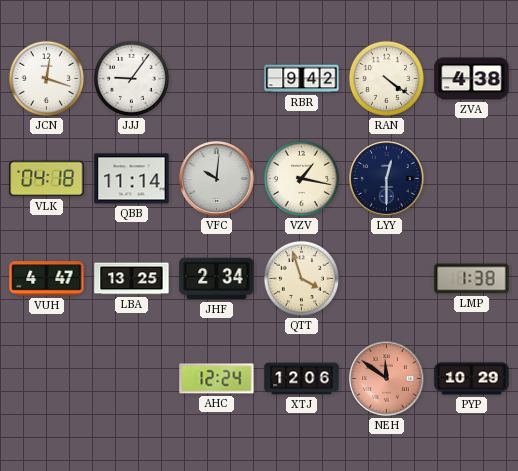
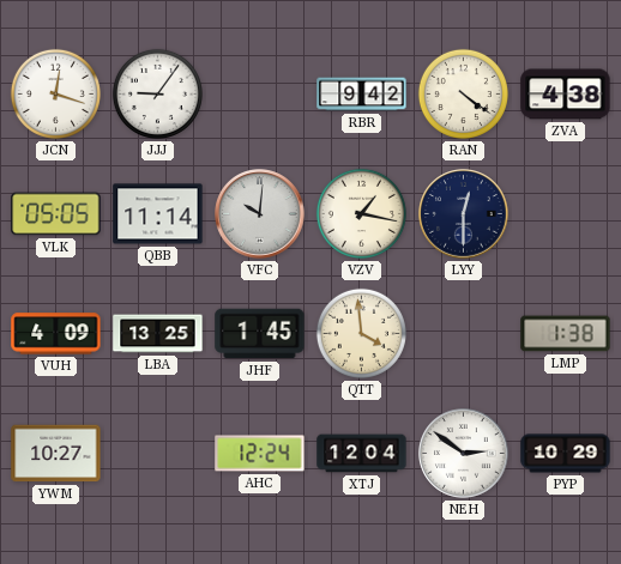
VLK: 04:18 -> 05:05 (56, 214)
VUH: 4:47 -> 4:09 (56, 334)
JHF: 2:34 -> 1:45 (260, 334)
QTT: 3:57 -> 3:59 (361, 333)
YWM: none -> 10:27 (56, 454)
XTJ: 12:06 -> 12:04 (362, 454)
NEH: 11:51 -> 2:51 (464, 454)
NEH dial: salmon -> white (464, 454)
